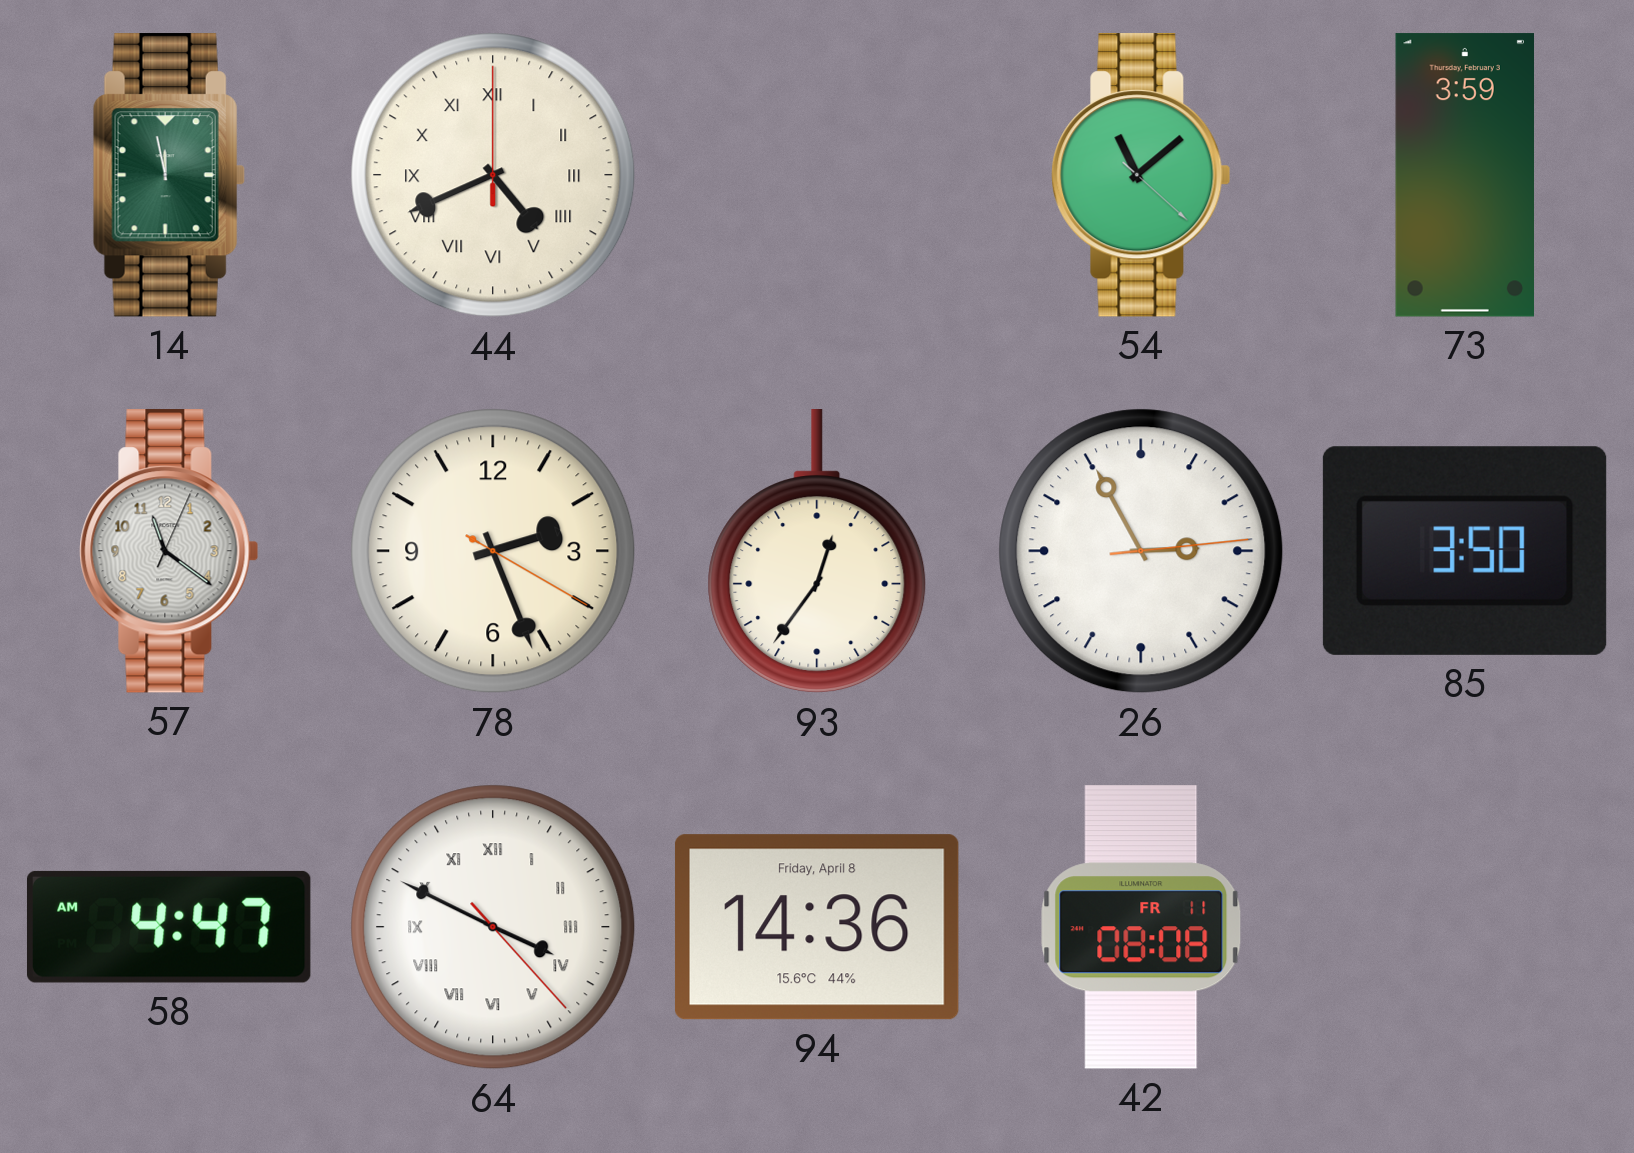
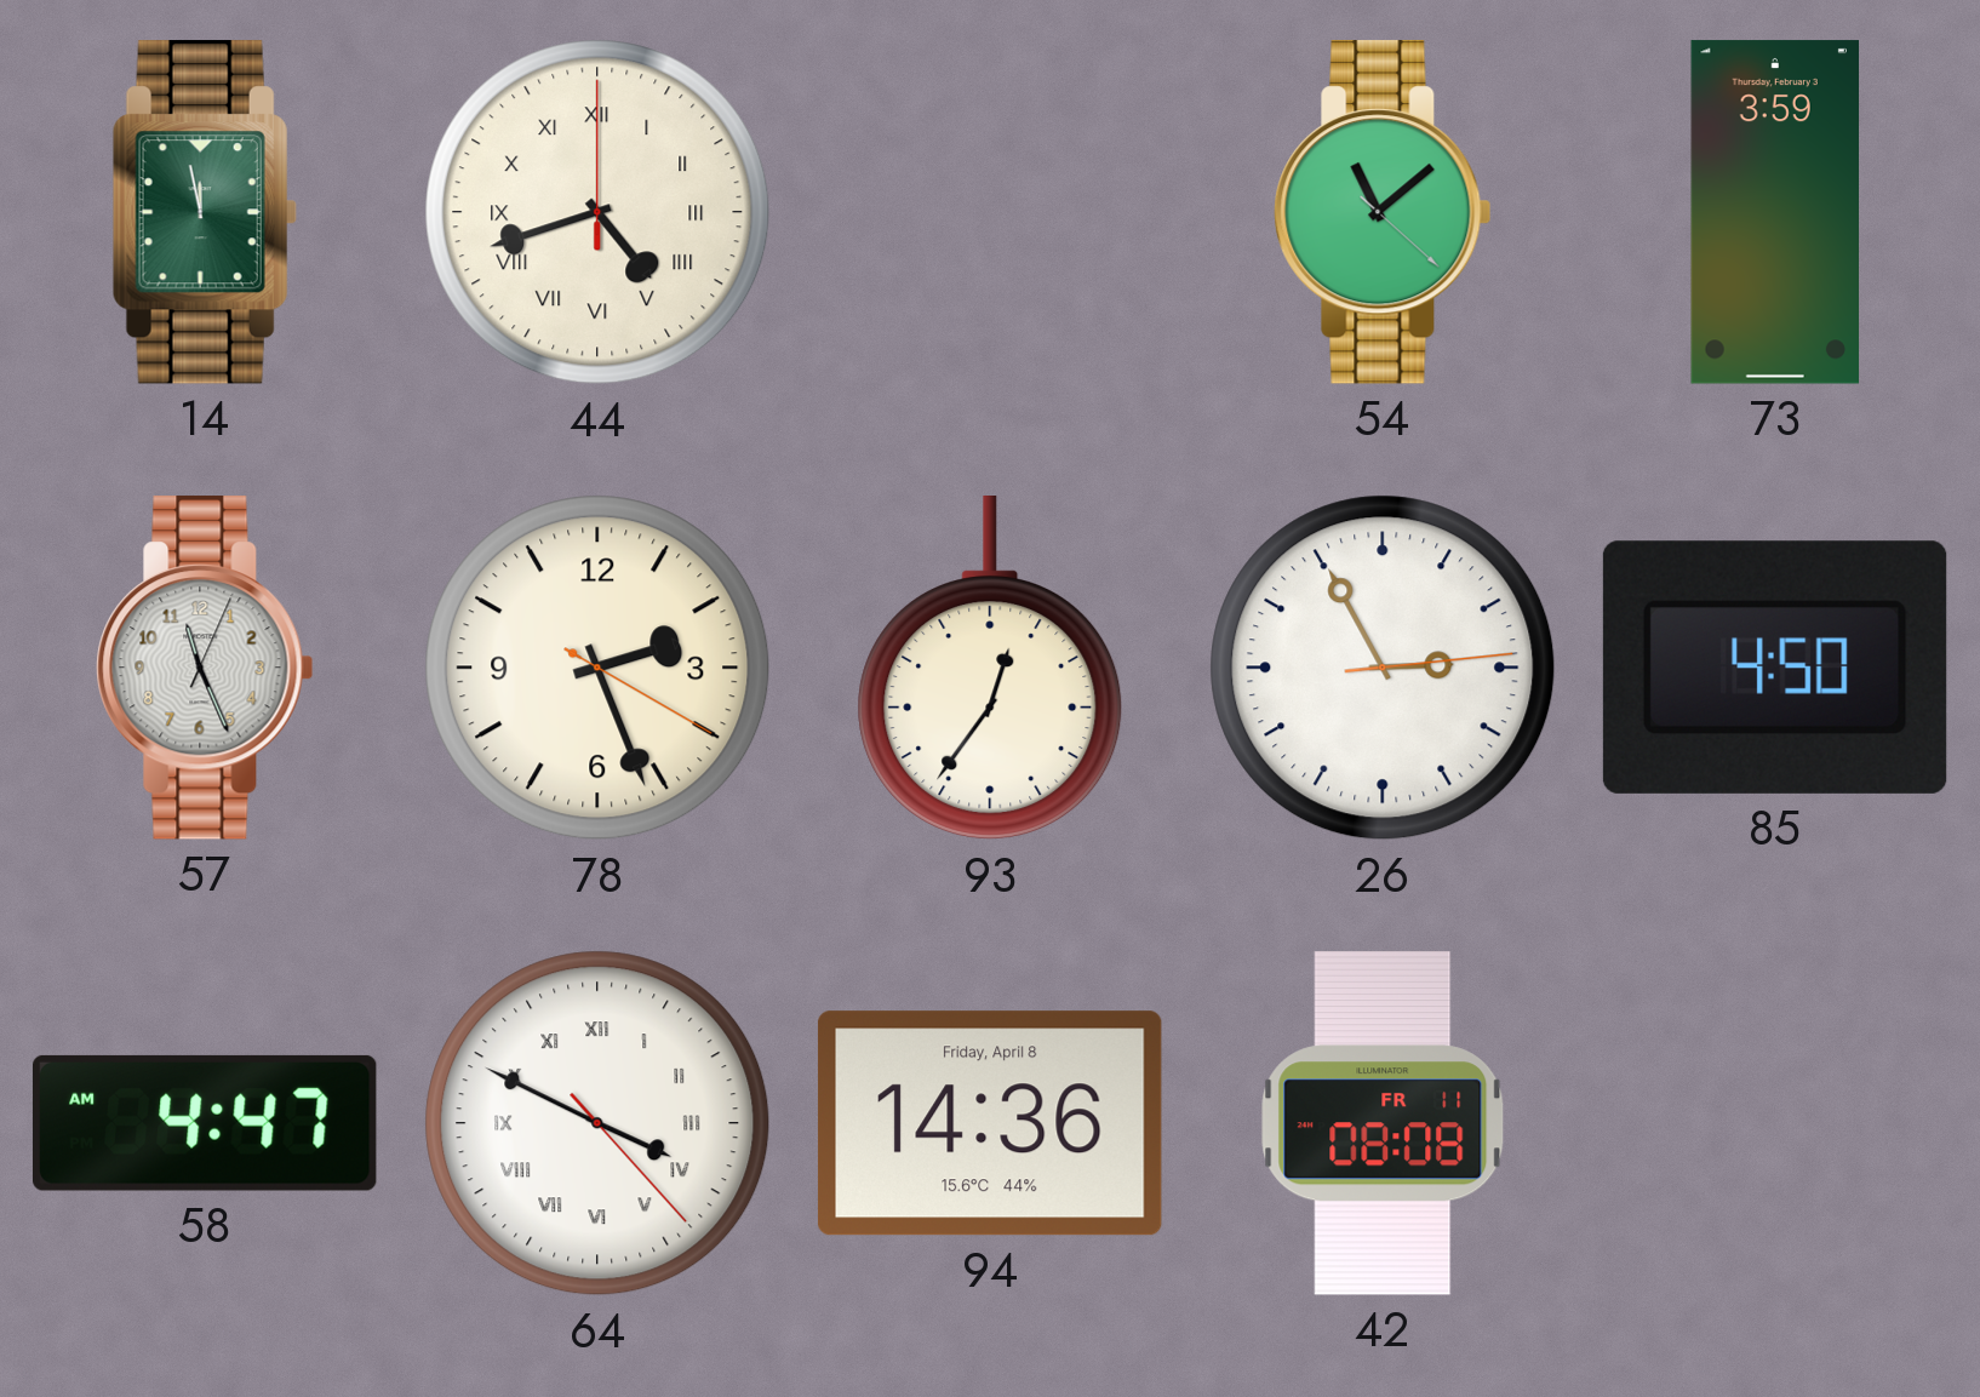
44: 4:41 -> 4:42 (597, 212)
57: 11:21 -> 11:26 (205, 668)
85: 3:50 -> 4:50 (1775, 668)
